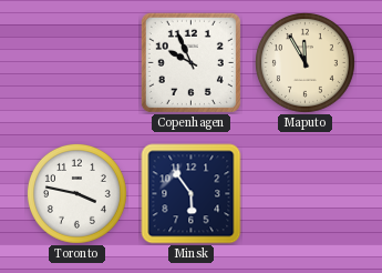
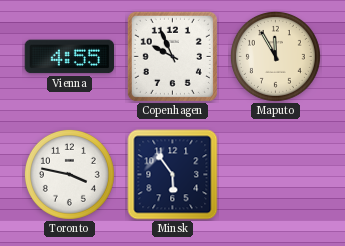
Vienna: none -> 4:55 (70, 57)
